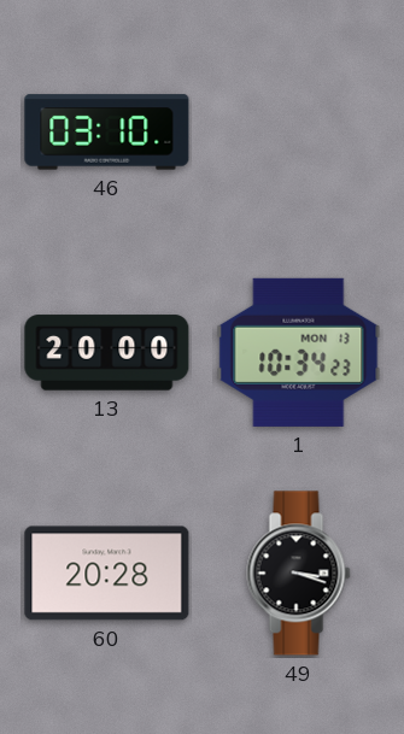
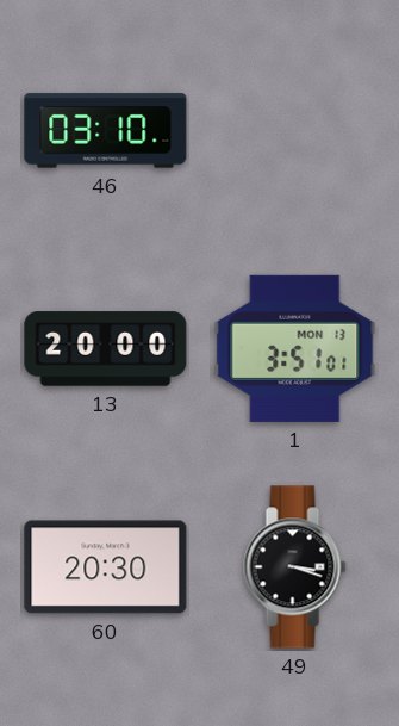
1: 10:34 -> 3:51 (295, 348)
60: 20:28 -> 20:30 (106, 567)
